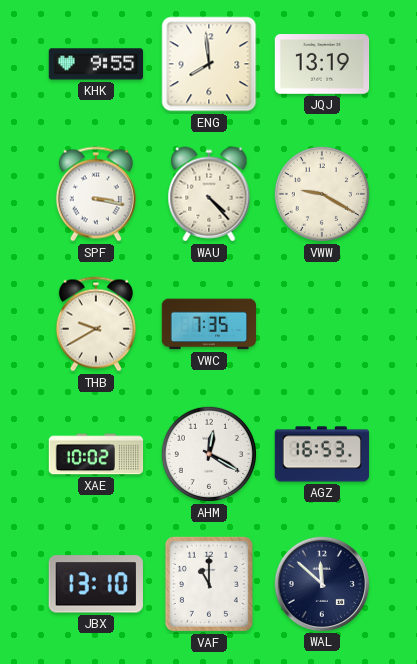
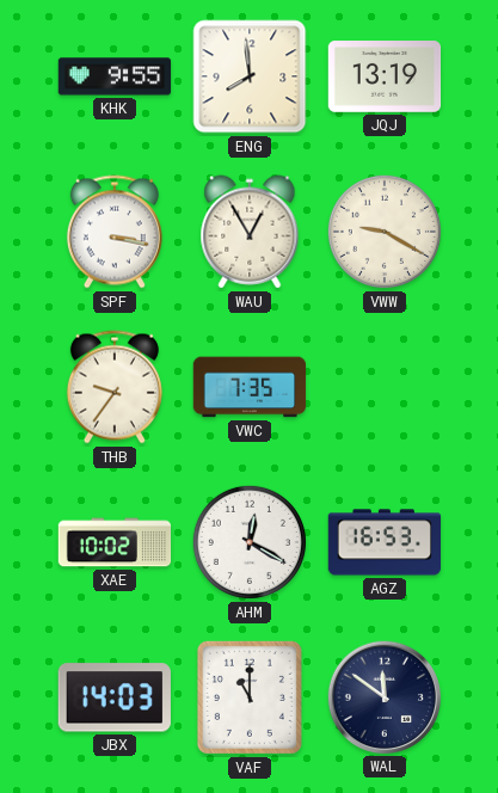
WAU: 4:23 -> 12:55 (250, 232)
THB: 9:40 -> 9:36 (115, 387)
JBX: 13:10 -> 14:03 (115, 697)
WAL: 11:52 -> 11:51 (383, 696)
